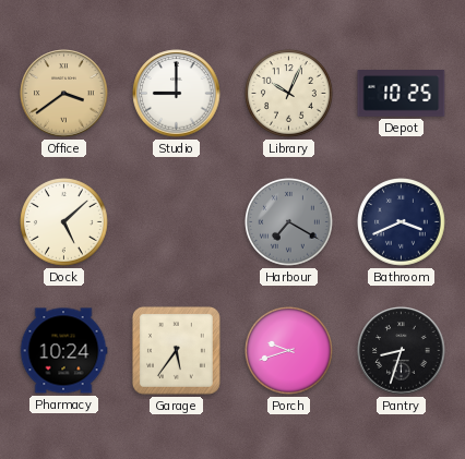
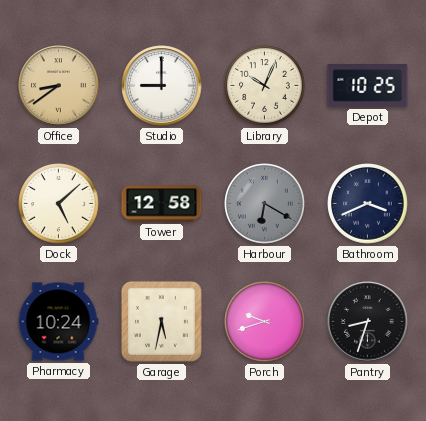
Office: 3:39 -> 8:39 (59, 86)
Tower: none -> 12:58 (162, 204)
Harbour: 7:20 -> 6:20 (265, 204)
Garage: 5:36 -> 5:32 (161, 321)
